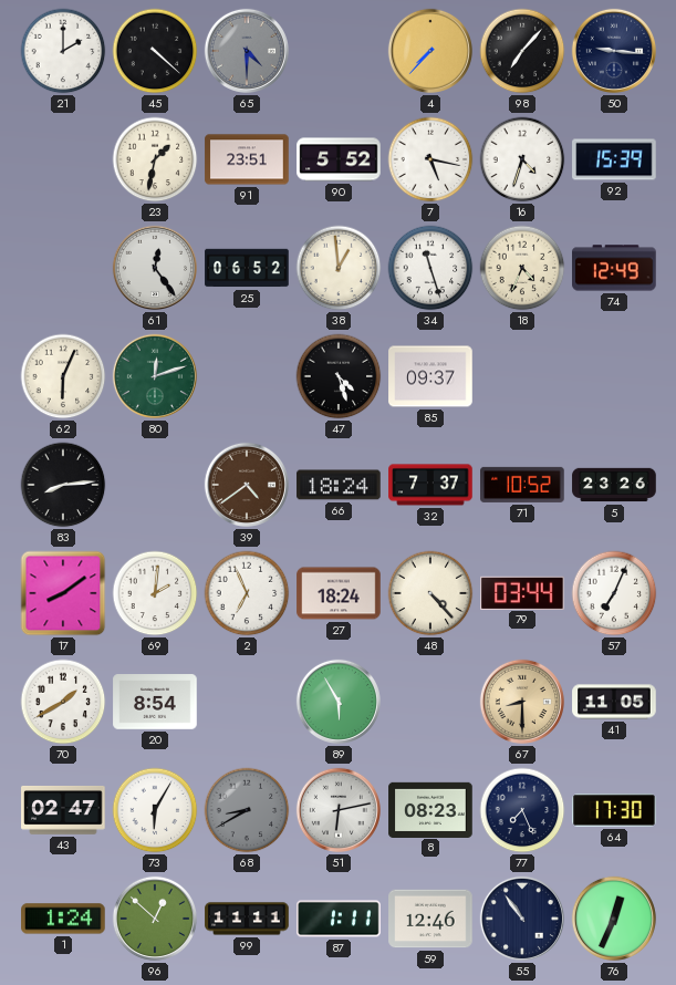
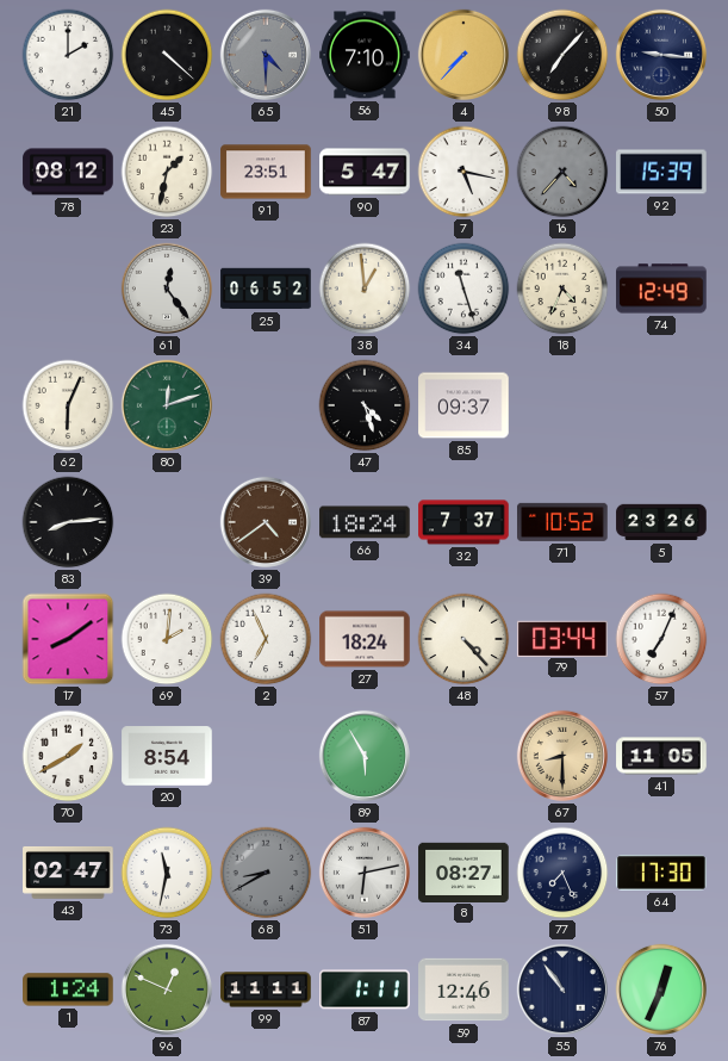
56: none -> 7:10 (365, 55)
78: none -> 08:12 (68, 172)
90: 5:52 -> 5:47 (365, 172)
16: 4:33 -> 4:37 (562, 172)
16 dial: white -> grey (562, 172)
73: 6:05 -> 11:32 (167, 873)
8: 08:23 -> 08:27 (463, 871)
96: 12:52 -> 12:49 (167, 989)
